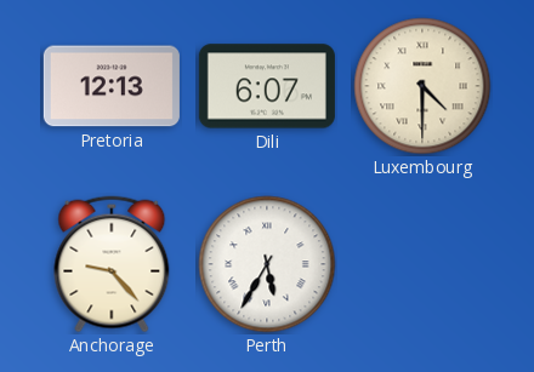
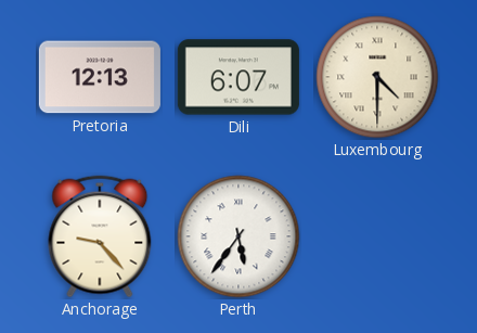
Perth: 5:35 -> 5:36 (238, 236)
